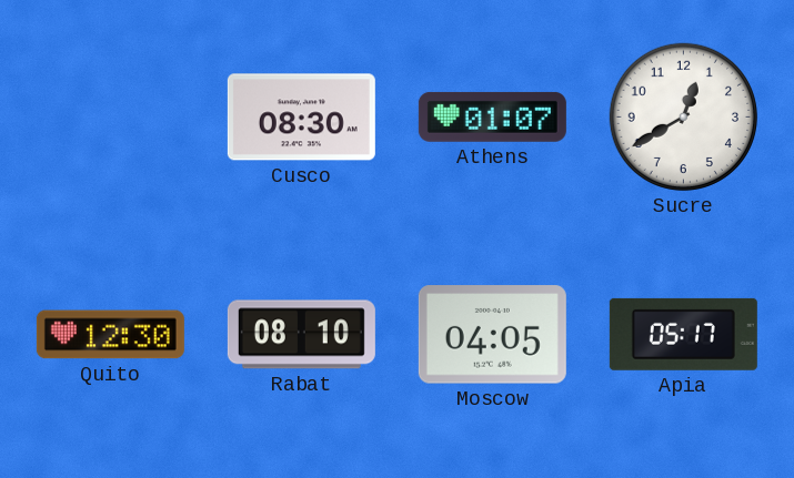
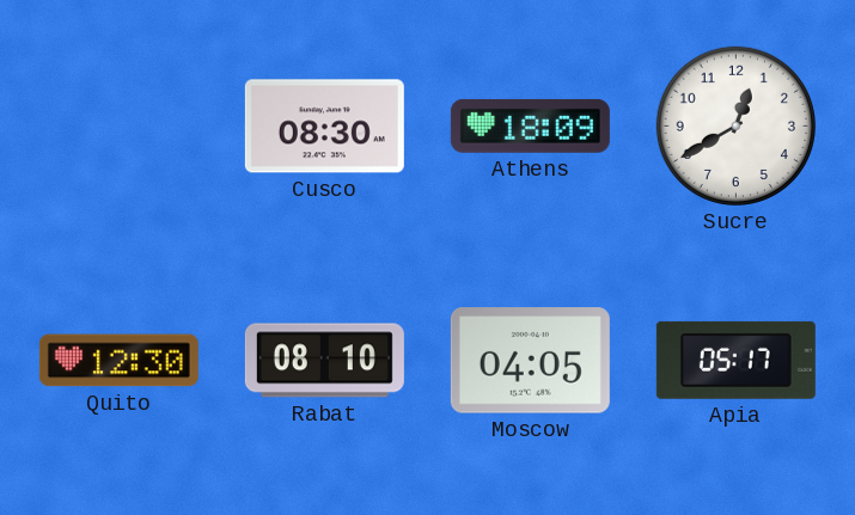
Athens: 01:07 -> 18:09 (530, 125)
